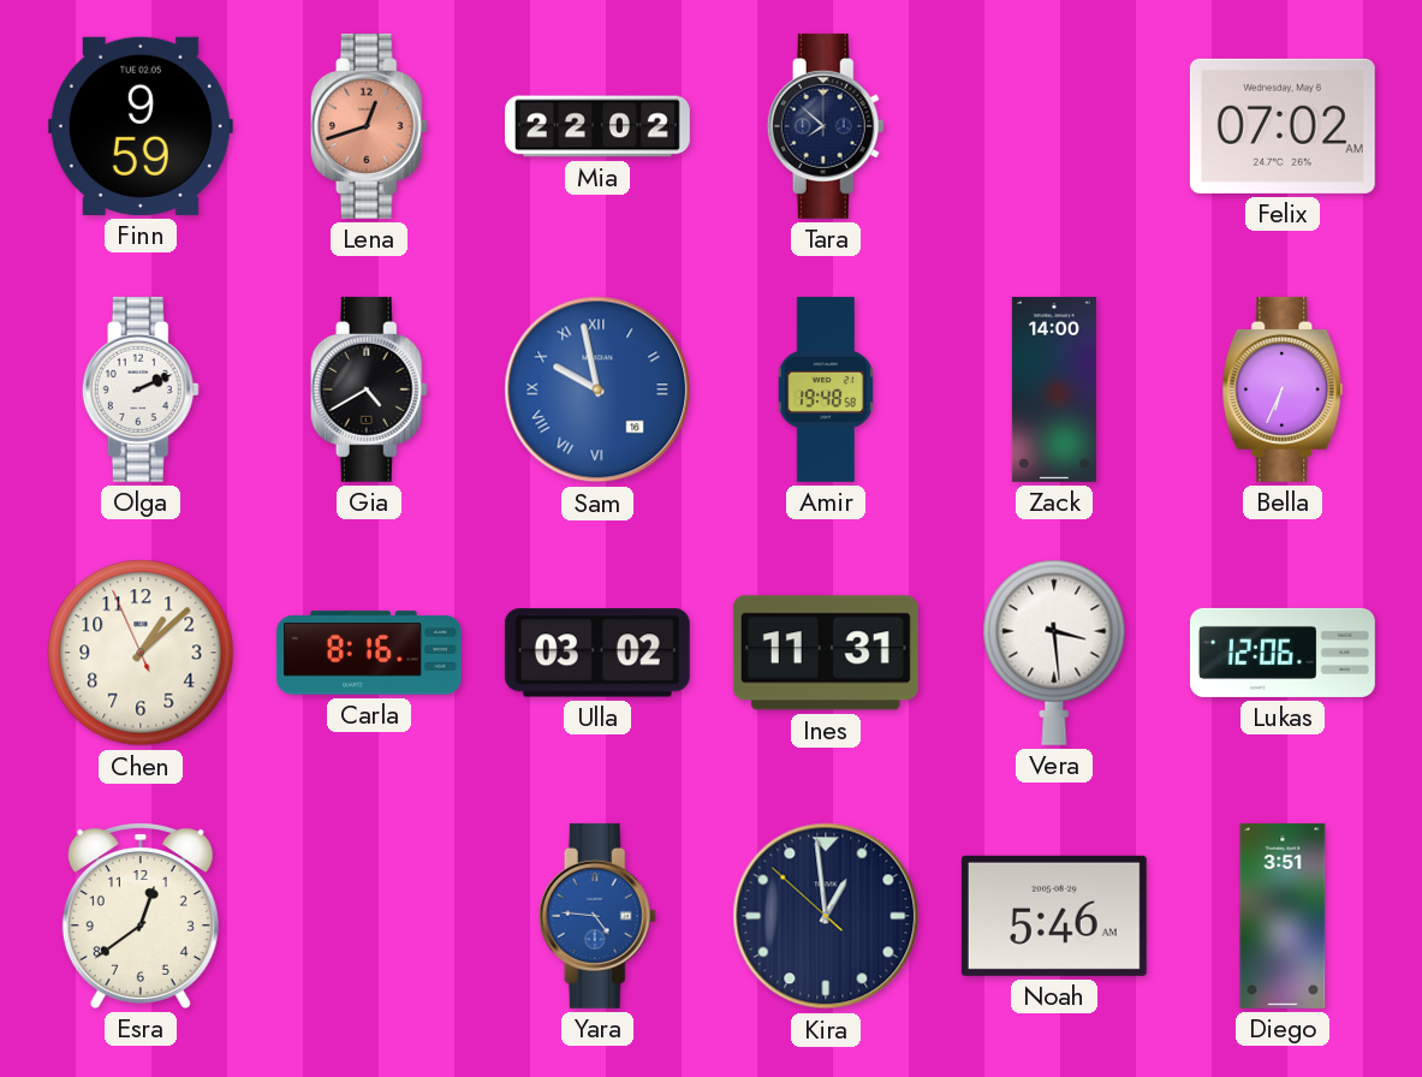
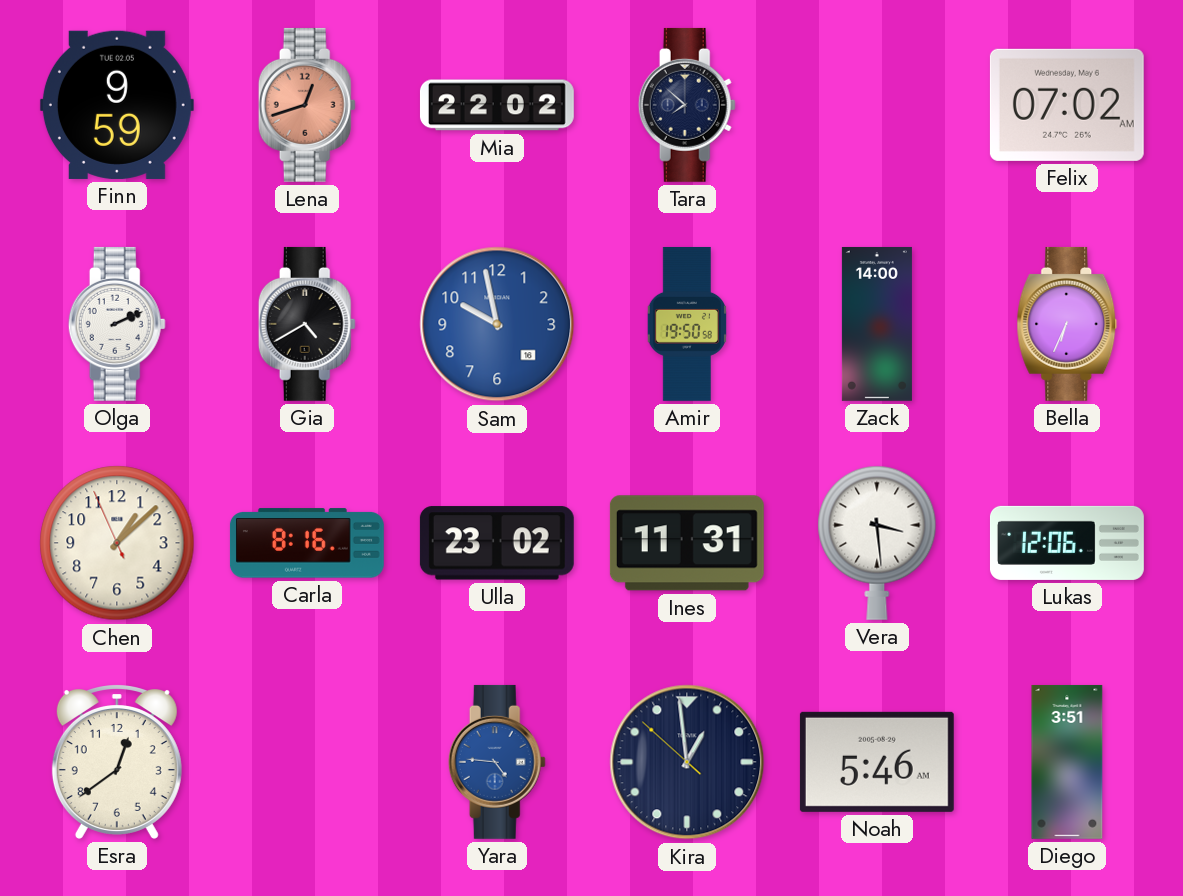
Sam numerals: Roman -> Arabic (497, 324)
Amir: 19:48 -> 19:50 (687, 324)
Ulla: 03:02 -> 23:02 (497, 543)
